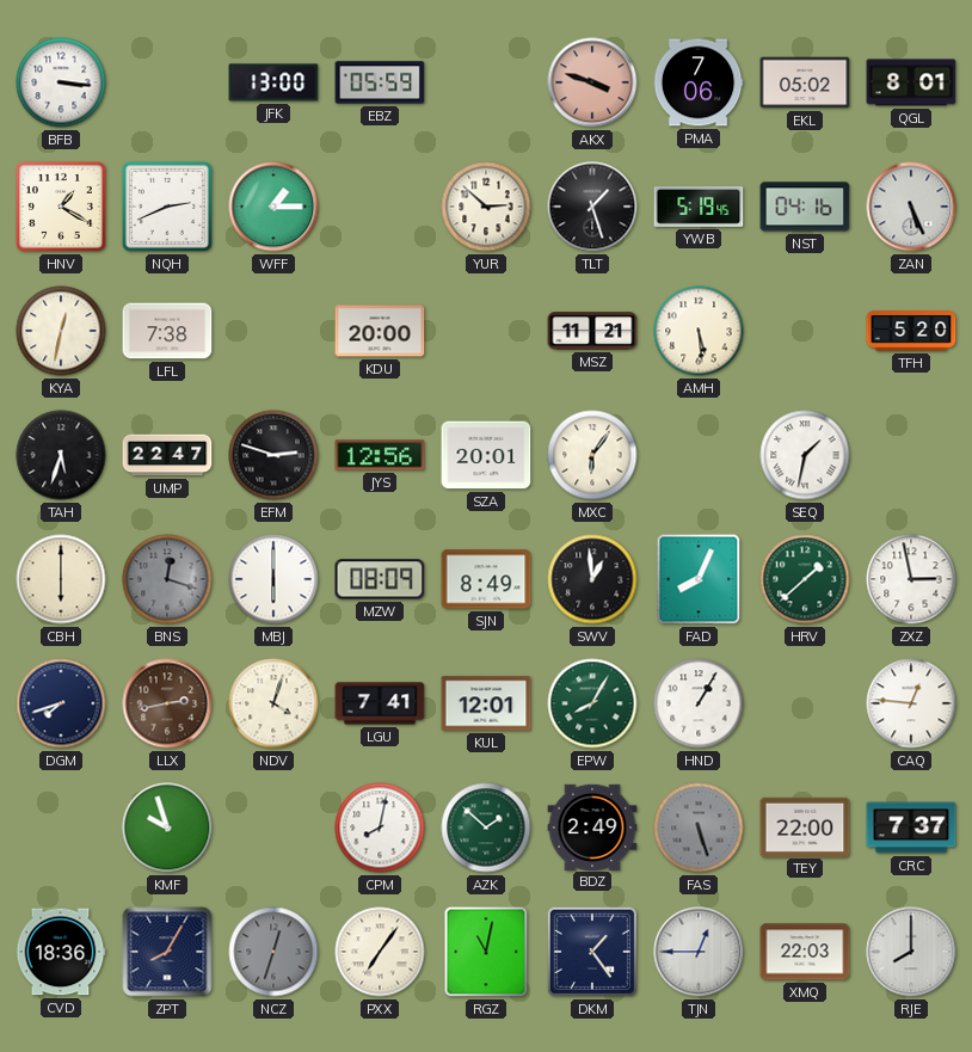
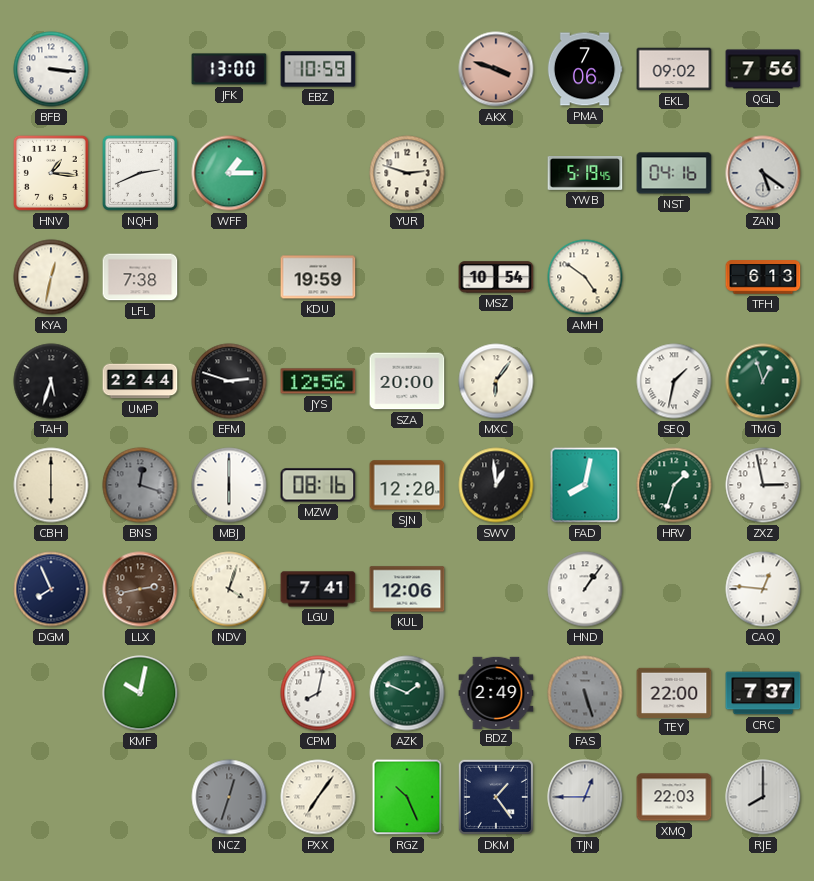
EBZ: 05:59 -> 10:59 (318, 69)
EKL: 05:02 -> 09:02 (674, 69)
QGL: 8:01 -> 7:56 (763, 69)
HNV: 1:20 -> 1:16 (51, 173)
YUR: 2:52 -> 2:48 (407, 173)
TLT: 1:27 -> none (592, 207)
ZAN: 5:26 -> 5:21 (763, 173)
KDU: 20:00 -> 19:59 (318, 277)
MSZ: 11:21 -> 10:54 (496, 277)
AMH: 5:29 -> 4:51 (585, 277)
TFH: 5:20 -> 6:13 (763, 277)
UMP: 22:47 -> 22:44 (140, 381)
SZA: 20:01 -> 20:00 (407, 381)
TMG: none -> 12:57 (763, 381)
MZW: 08:09 -> 08:16 (318, 485)
SJN: 8:49 -> 12:20 (407, 485)
FAD: 8:04 -> 8:02 (585, 485)
HRV: 1:38 -> 1:33 (674, 485)
DGM: 7:42 -> 7:56 (51, 589)
KUL: 12:01 -> 12:06 (407, 589)
EPW: 8:05 -> none (592, 703)
HND: 1:05 -> 1:06 (585, 589)
KMF: 9:57 -> 10:02 (140, 693)
AZK: 1:52 -> 1:49 (407, 693)
CVD: 18:36 -> none (61, 952)
ZPT: 8:05 -> none (167, 952)
RGZ: 11:02 -> 10:26 (407, 797)
